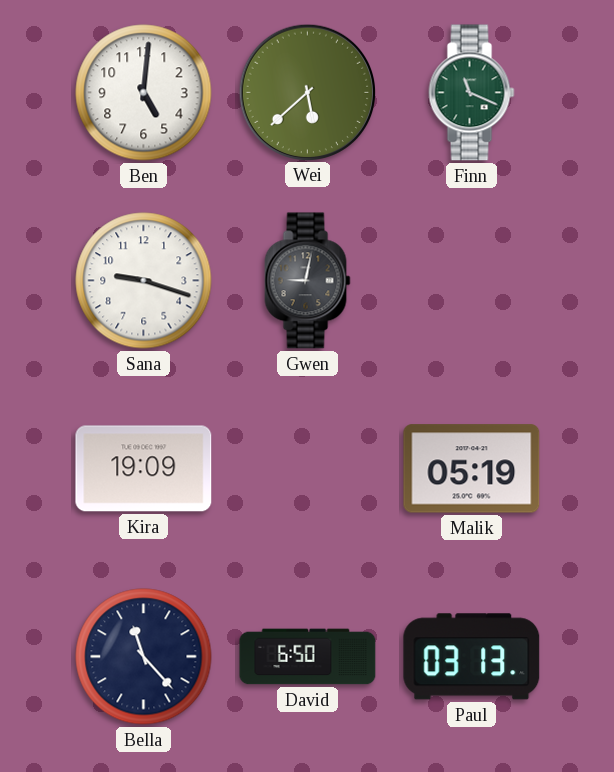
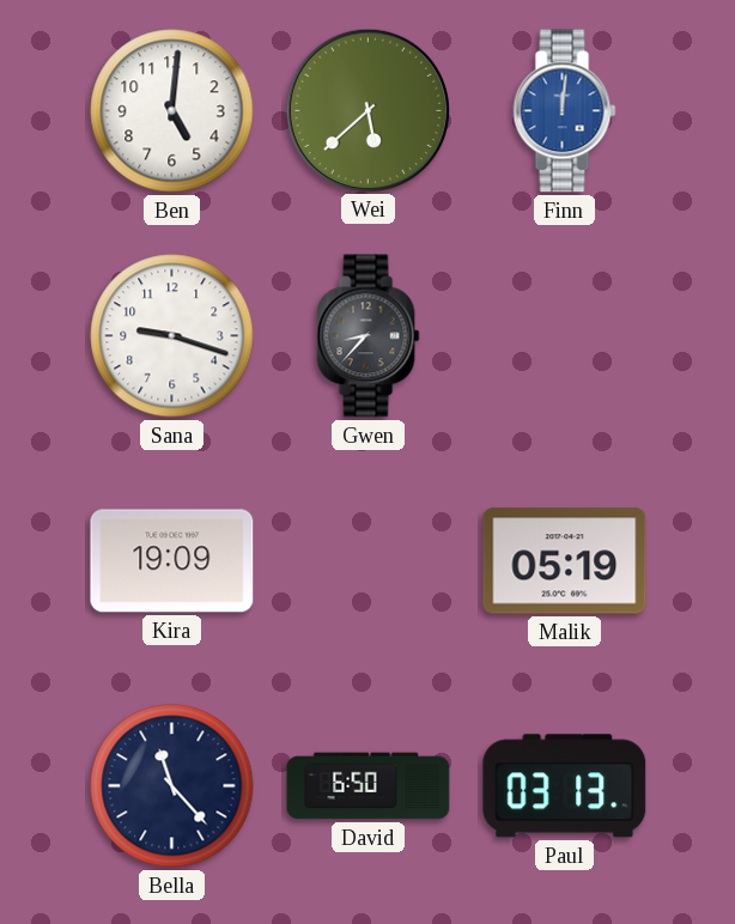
Finn: 11:19 -> 12:01 (565, 111)
Finn dial: green -> blue (565, 111)
Gwen: 9:02 -> 8:37 (369, 336)
